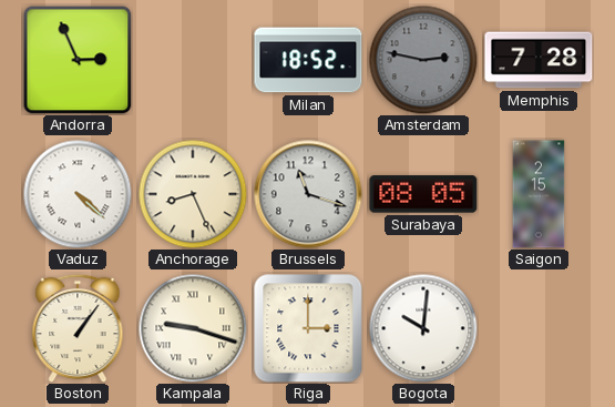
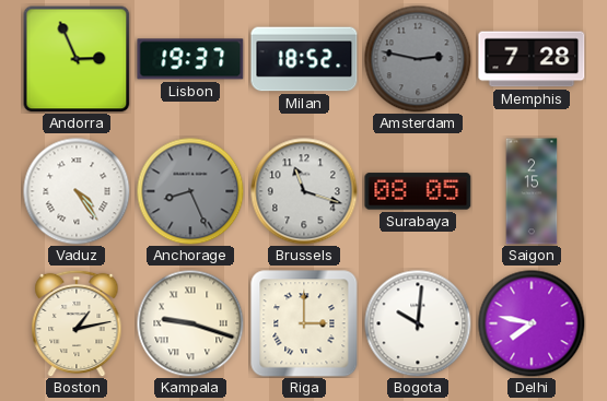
Lisbon: none -> 19:37 (190, 59)
Vaduz: 4:22 -> 4:24 (77, 191)
Anchorage dial: cream -> grey (190, 191)
Boston: 1:06 -> 1:13 (77, 323)
Delhi: none -> 7:47 (532, 323)
